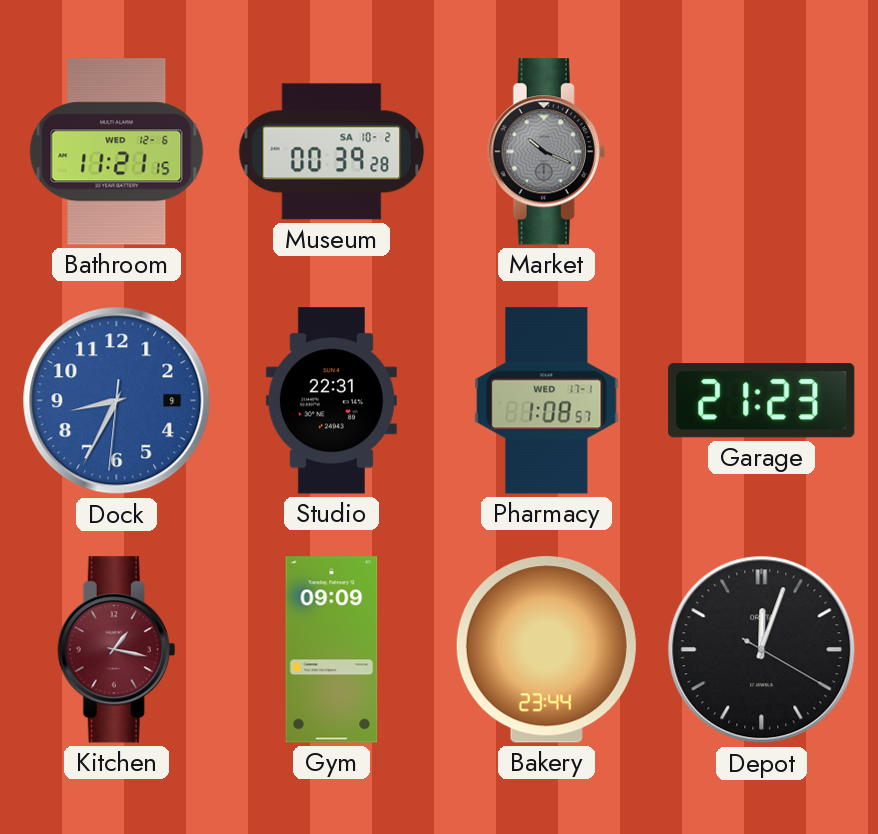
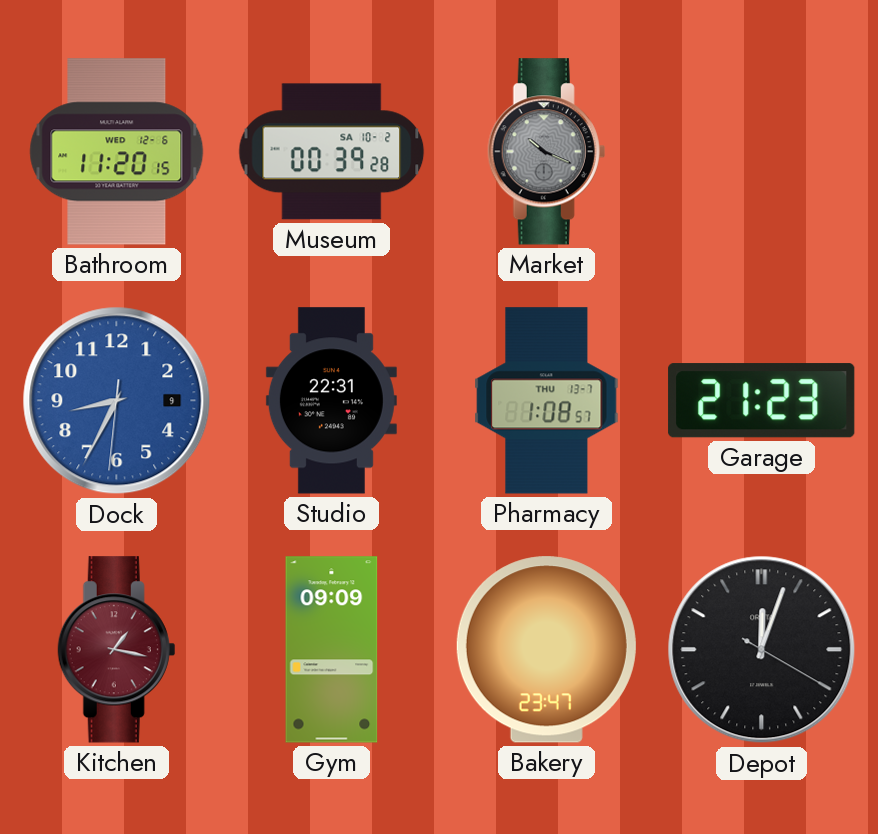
Bathroom: 11:21 -> 11:20 (117, 152)
Pharmacy date: WED 17-1 -> THU 13-7 (547, 401)
Bakery: 23:44 -> 23:47 (546, 650)
